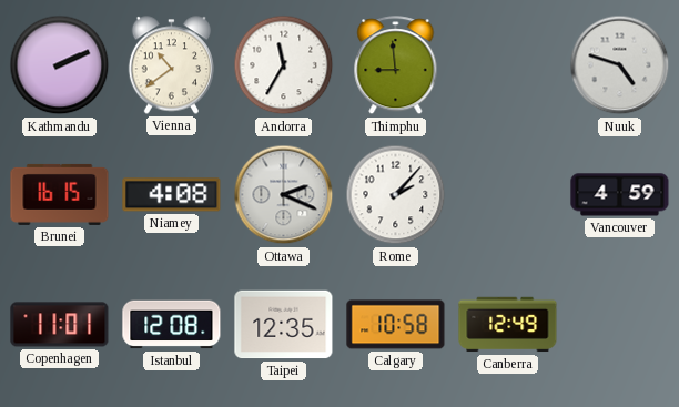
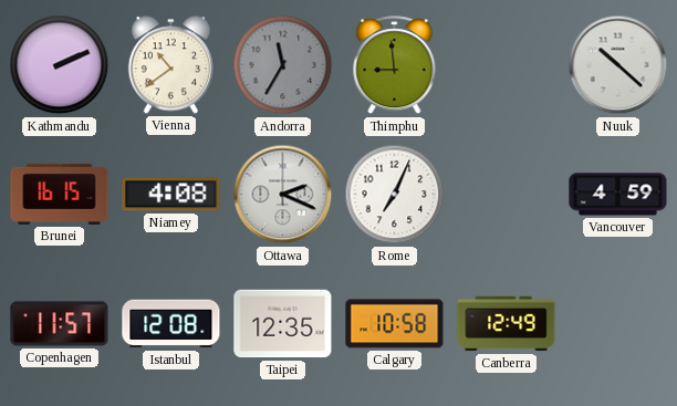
Andorra dial: white -> grey (283, 65)
Nuuk: 4:48 -> 10:22 (618, 65)
Rome: 2:07 -> 7:04 (395, 195)
Copenhagen: 11:01 -> 11:57 (60, 324)
